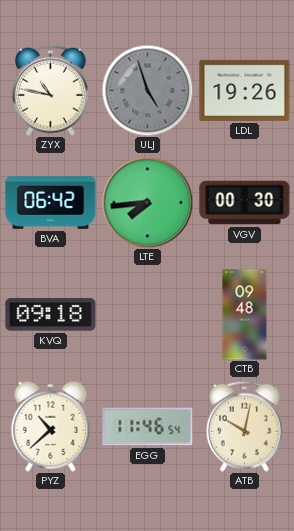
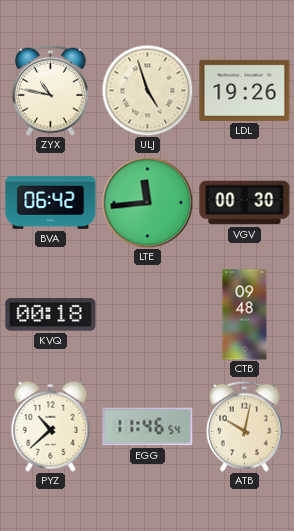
ULJ dial: grey -> cream (147, 90)
LTE: 7:44 -> 11:44 (147, 202)
KVQ: 09:18 -> 00:18 (51, 315)
